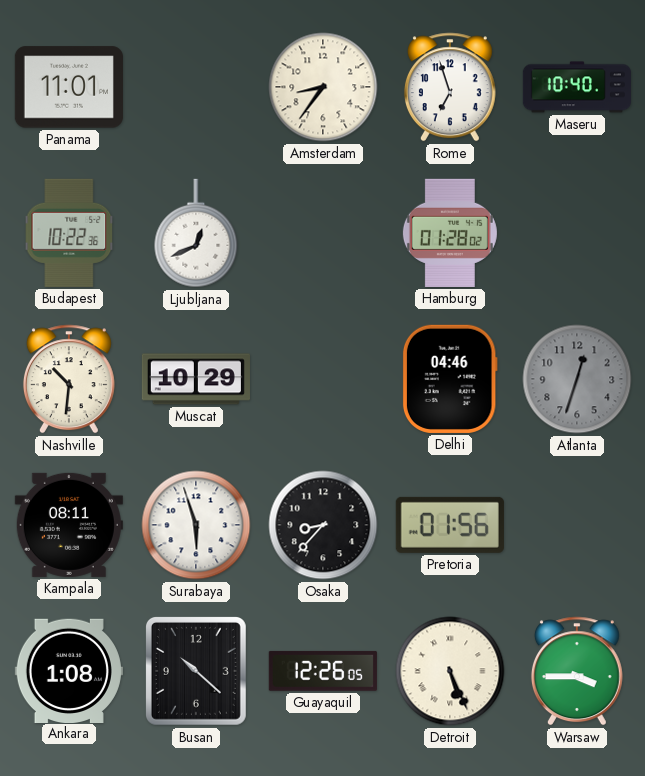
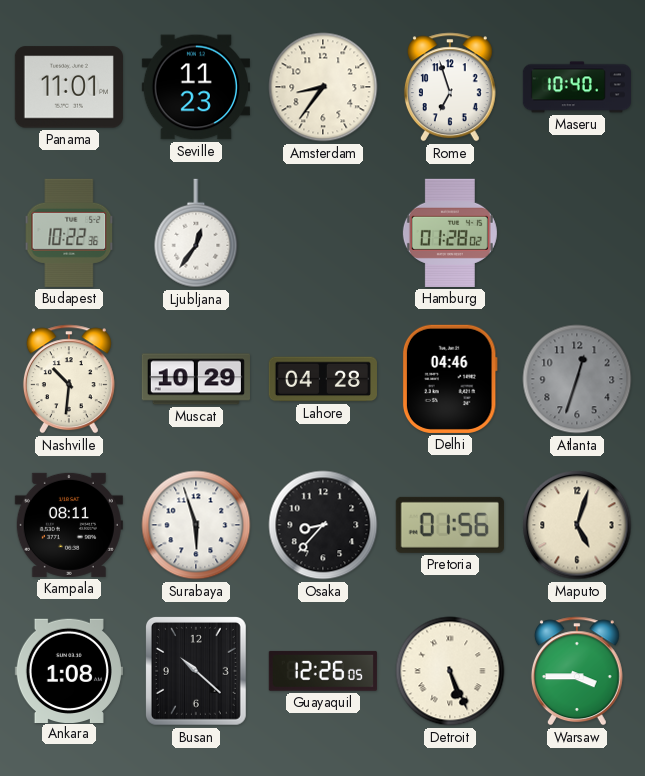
Seville: none -> 11:23 (196, 87)
Ljubljana: 12:41 -> 12:36 (196, 233)
Lahore: none -> 04:28 (323, 379)
Maputo: none -> 5:03 (577, 525)
